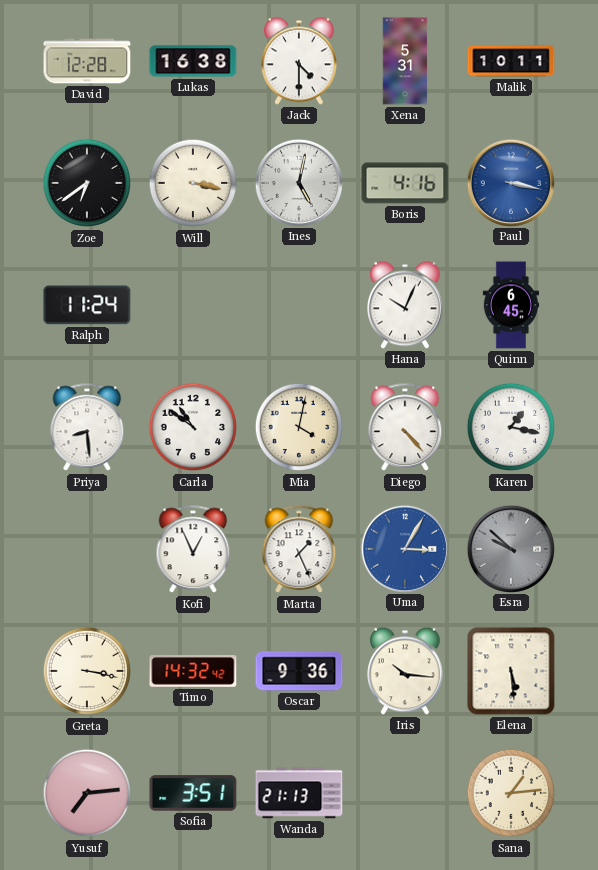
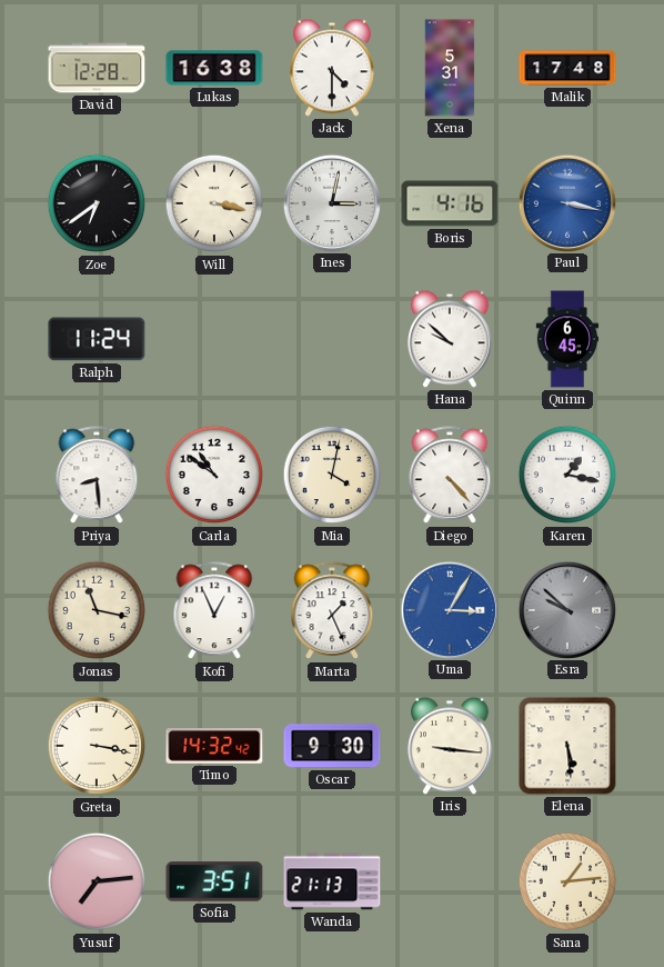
Malik: 10:11 -> 17:48 (567, 68)
Ines: 5:02 -> 3:02 (331, 202)
Hana: 10:04 -> 9:52 (451, 339)
Jonas: none -> 11:17 (97, 610)
Oscar: 9:36 -> 9:30 (332, 746)
Iris: 10:16 -> 9:16 (451, 746)
